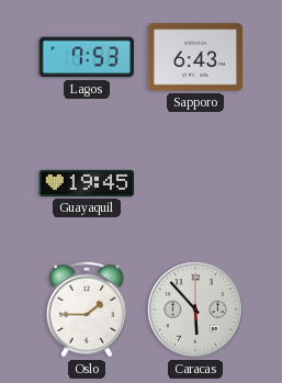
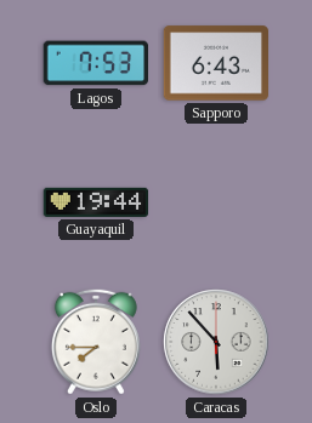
Guayaquil: 19:45 -> 19:44 (96, 202)
Oslo: 1:45 -> 7:45 (96, 342)
